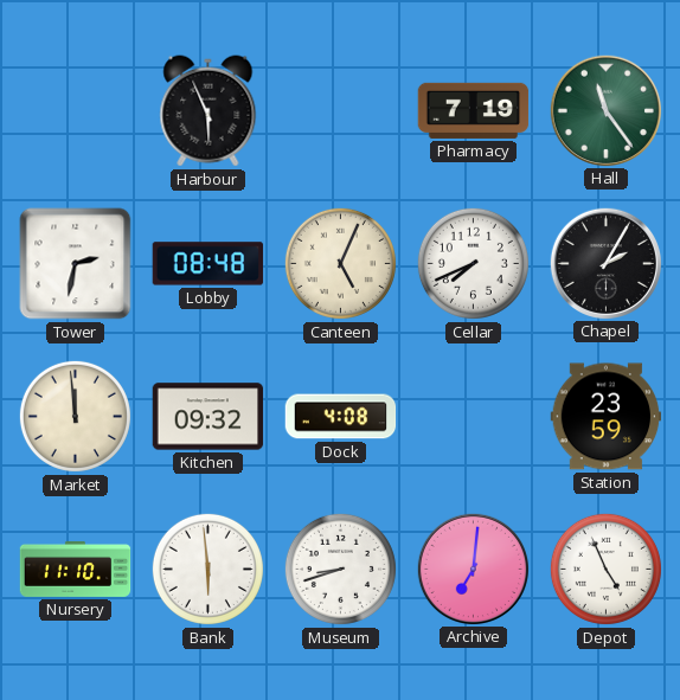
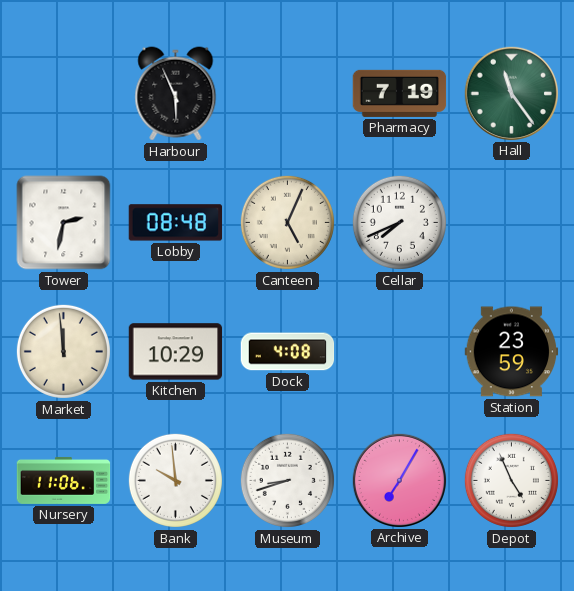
Chapel: 2:05 -> none (605, 263)
Kitchen: 09:32 -> 10:29 (176, 352)
Nursery: 11:10 -> 11:06 (64, 481)
Bank: 5:59 -> 9:59 (175, 480)
Archive: 7:01 -> 7:05 (399, 480)
